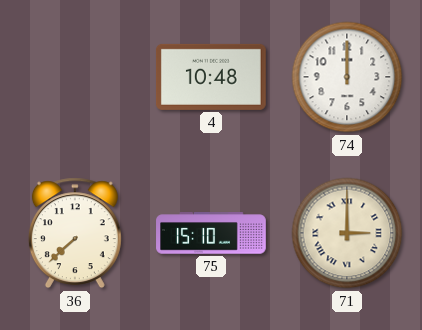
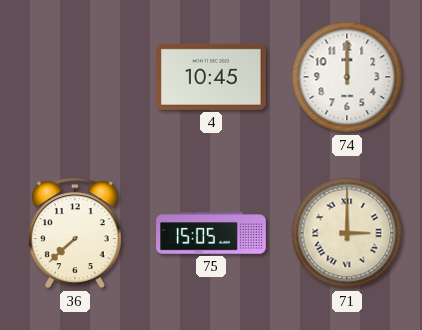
4: 10:48 -> 10:45 (211, 77)
75: 15:10 -> 15:05 (211, 233)
